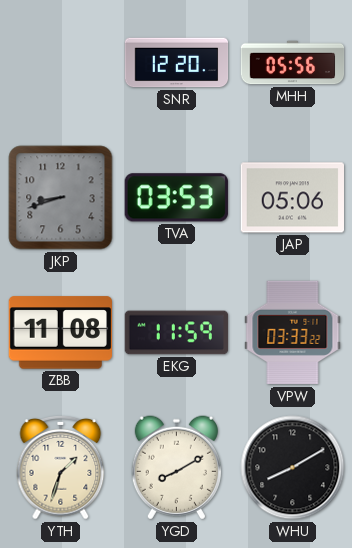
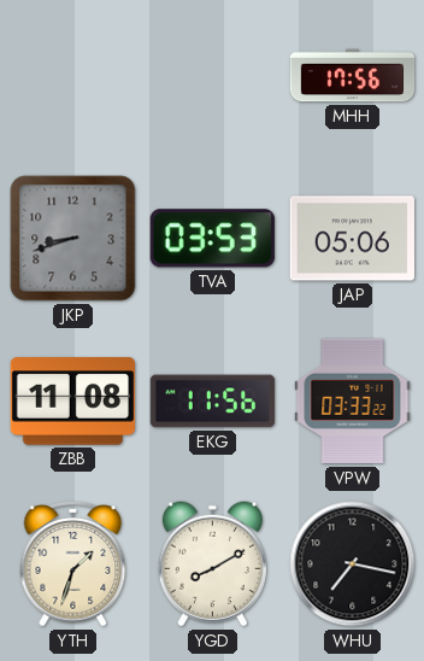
SNR: 12:20 -> none (177, 63)
MHH: 05:56 -> 17:56 (353, 76)
EKG: 11:59 -> 11:56 (213, 402)
WHU: 8:10 -> 7:17 (353, 565)
